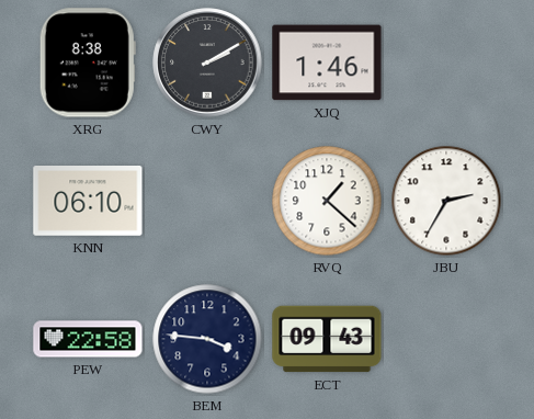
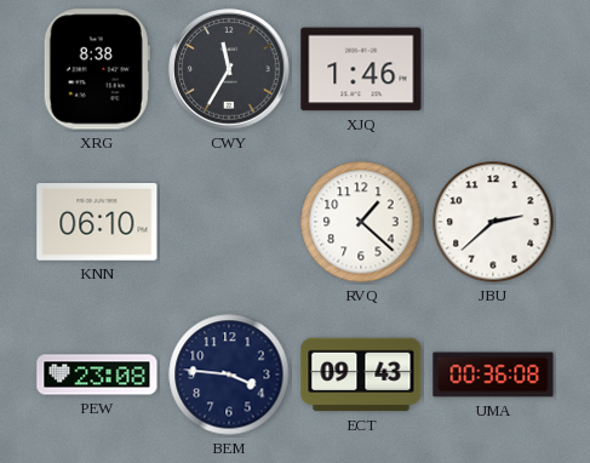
CWY: 2:10 -> 11:35 (229, 69)
JBU: 2:35 -> 2:38 (493, 222)
PEW: 22:58 -> 23:08 (97, 375)
UMA: none -> 00:36 (493, 375)
